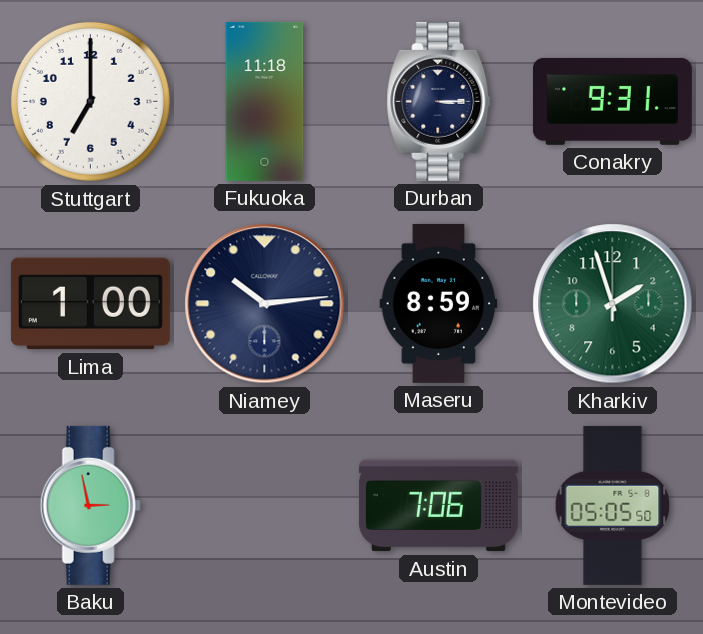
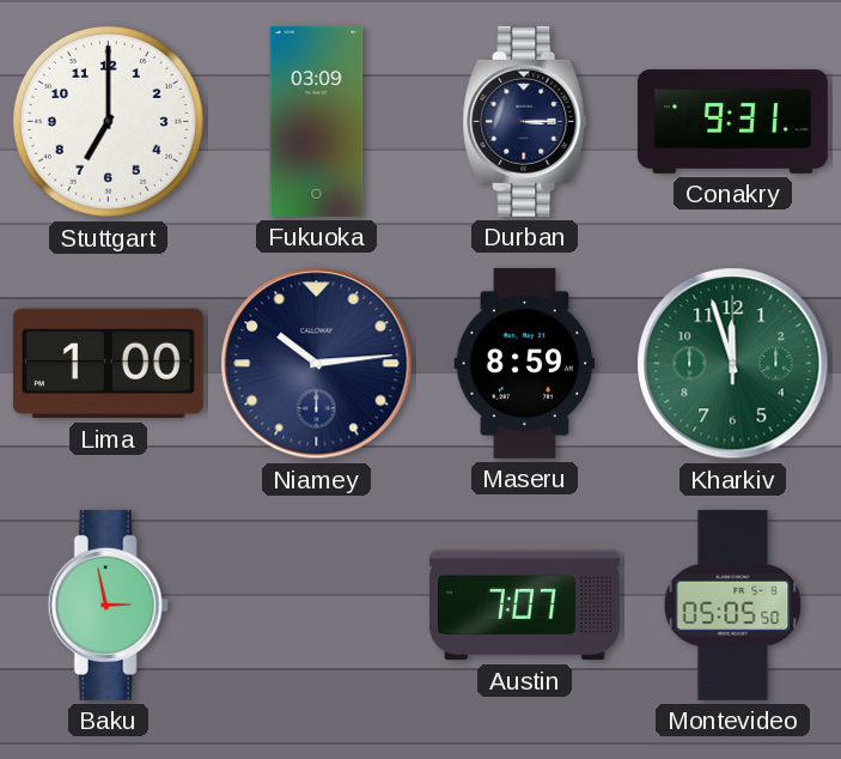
Fukuoka: 11:18 -> 03:09 (317, 121)
Kharkiv: 1:57 -> 11:57 (733, 364)
Austin: 7:06 -> 7:07 (524, 606)
